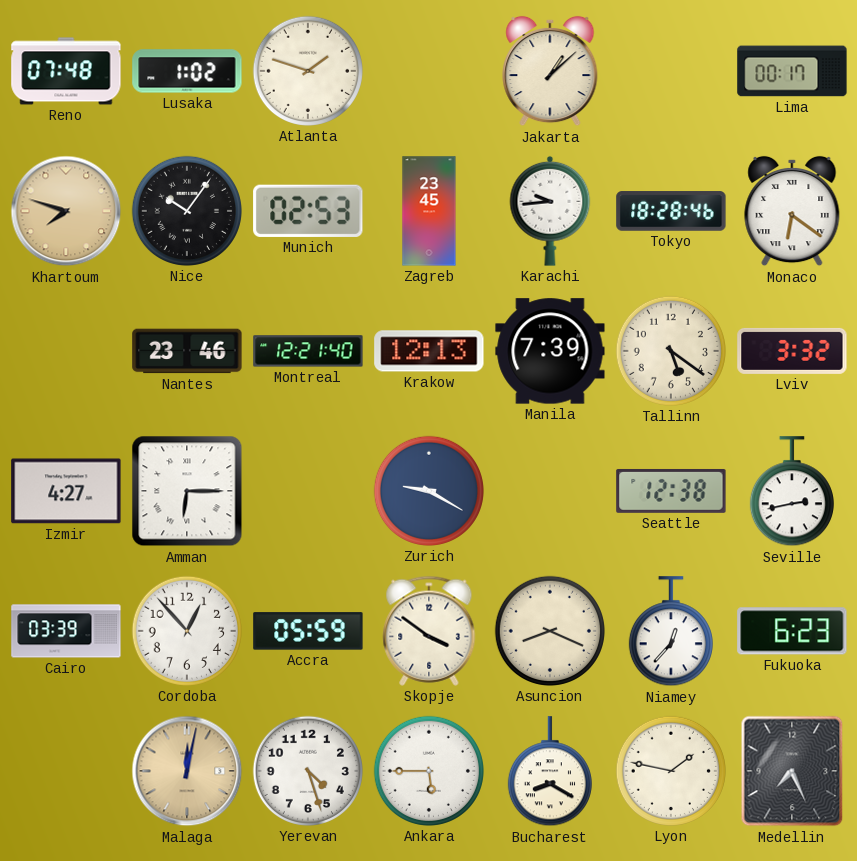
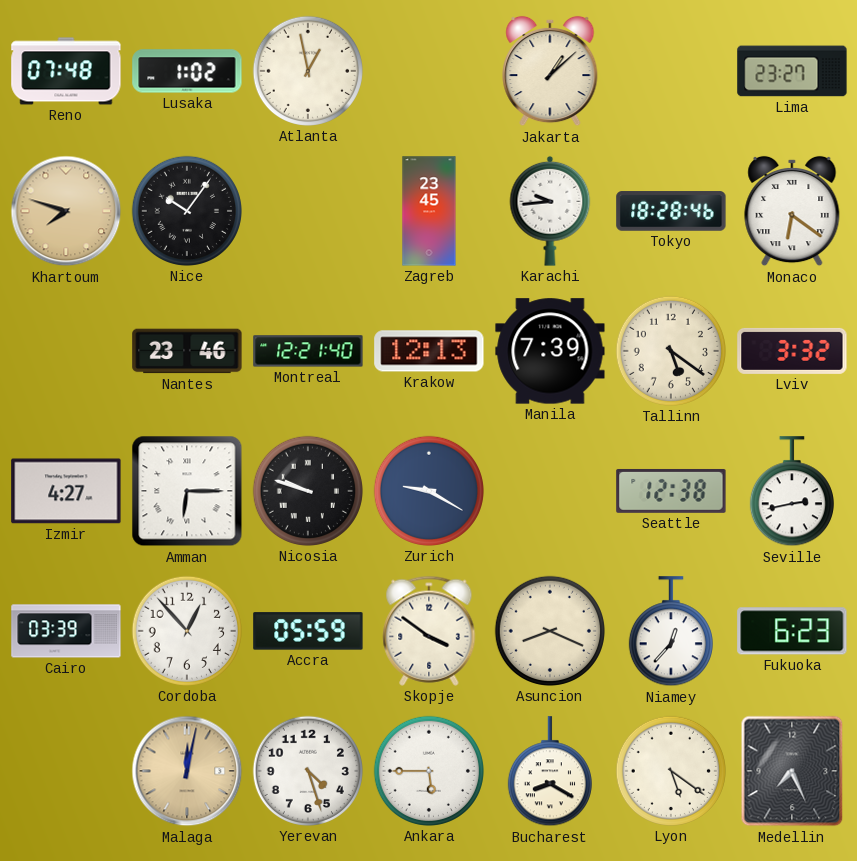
Atlanta: 1:48 -> 12:58 (308, 71)
Lima: 00:17 -> 23:27 (792, 71)
Munich: 02:53 -> none (308, 211)
Nicosia: none -> 9:48 (308, 491)
Lyon: 1:47 -> 5:21 (671, 771)
